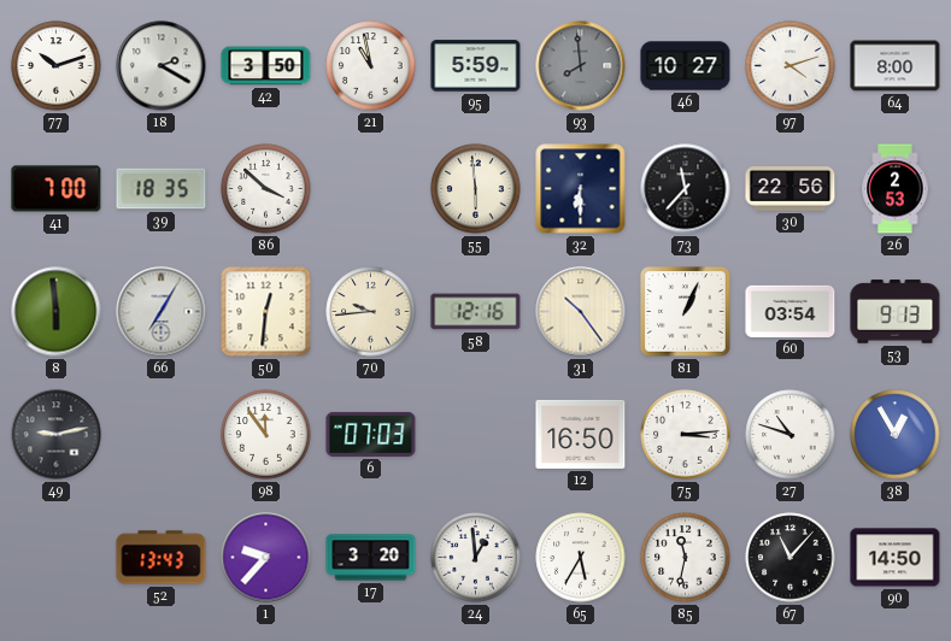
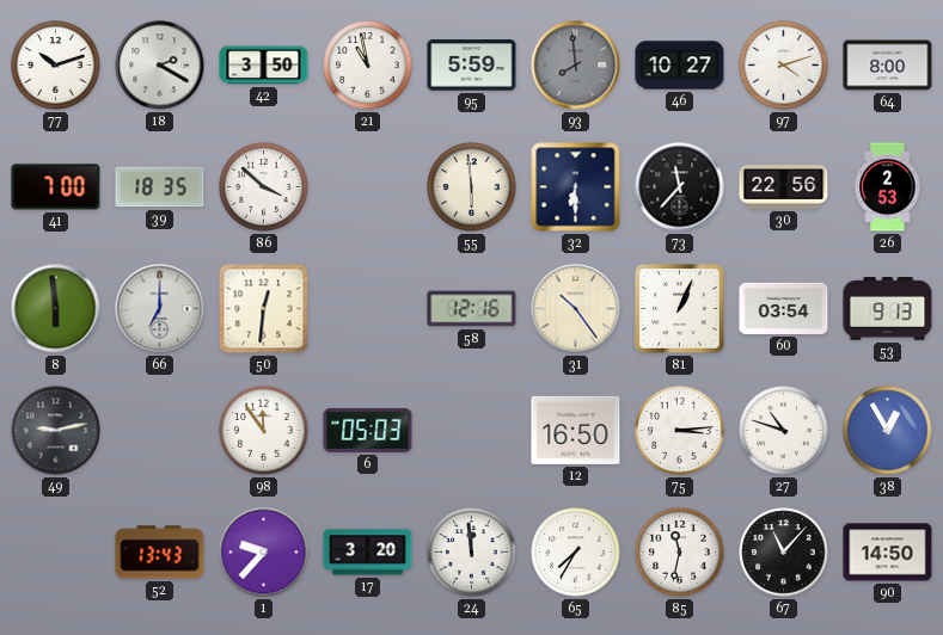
66: 7:05 -> 7:00 (160, 309)
70: 9:44 -> none (371, 312)
6: 07:03 -> 05:03 (368, 430)
24: 12:59 -> 11:59 (472, 553)
65: 5:35 -> 7:35 (576, 553)
